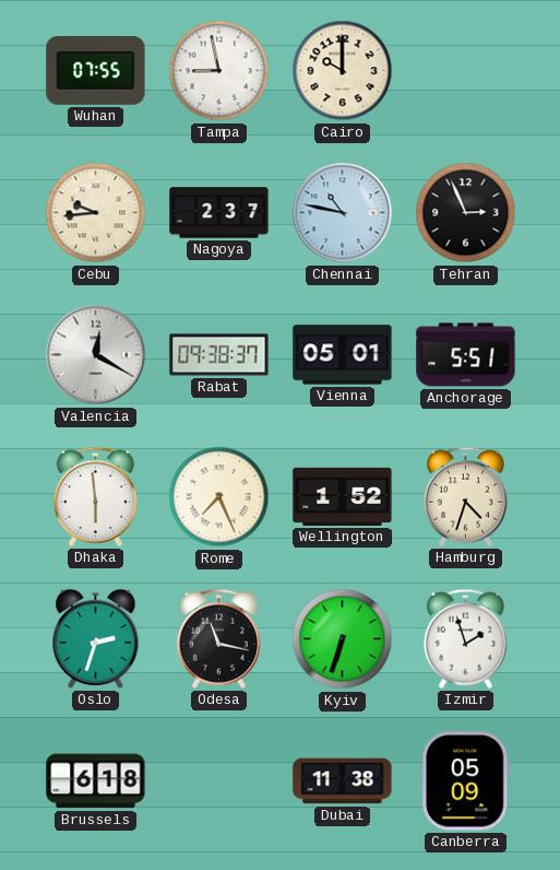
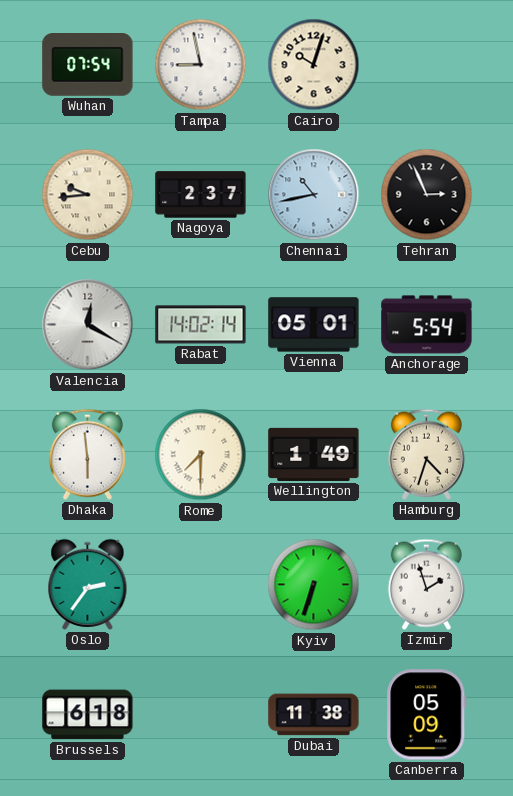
Wuhan: 07:55 -> 07:54 (88, 65)
Cairo: 10:00 -> 10:03 (314, 65)
Chennai: 10:47 -> 10:43 (314, 195)
Rabat: 09:38 -> 14:02 (201, 325)
Anchorage: 5:51 -> 5:54 (427, 325)
Rome: 7:26 -> 7:30 (201, 455)
Wellington: 1:52 -> 1:49 (314, 454)
Oslo: 2:33 -> 2:36 (88, 584)
Odesa: 11:17 -> none (218, 638)
